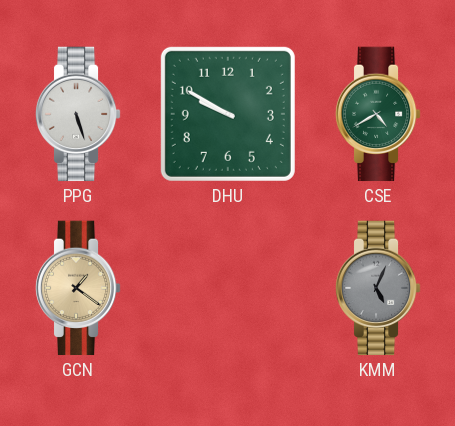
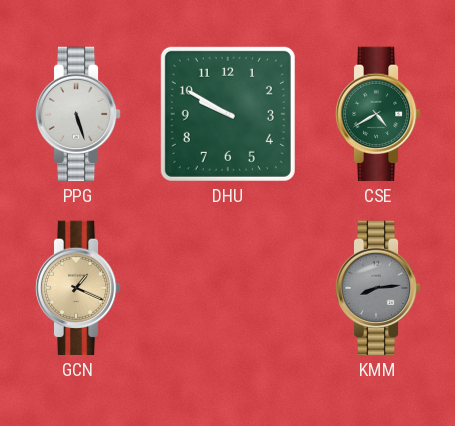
GCN: 1:21 -> 1:19 (78, 288)
KMM: 5:04 -> 8:14 (378, 288)
